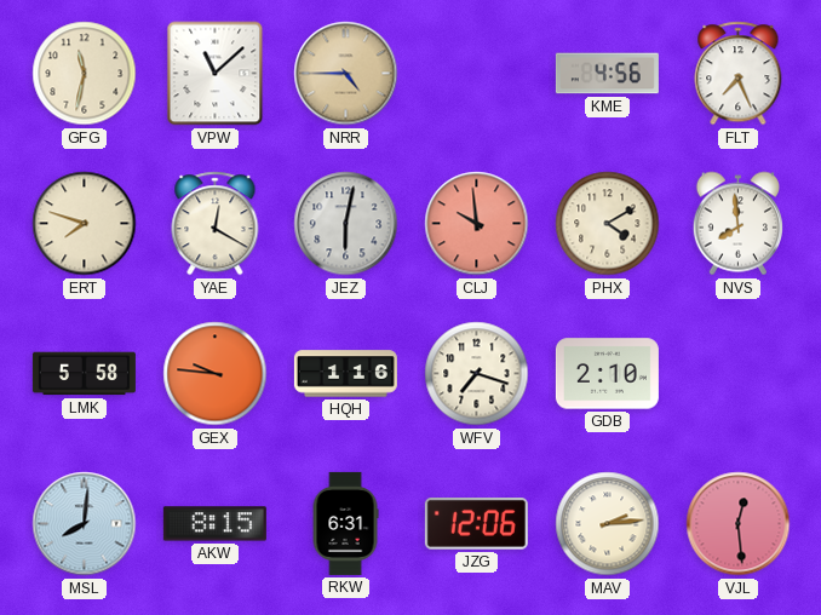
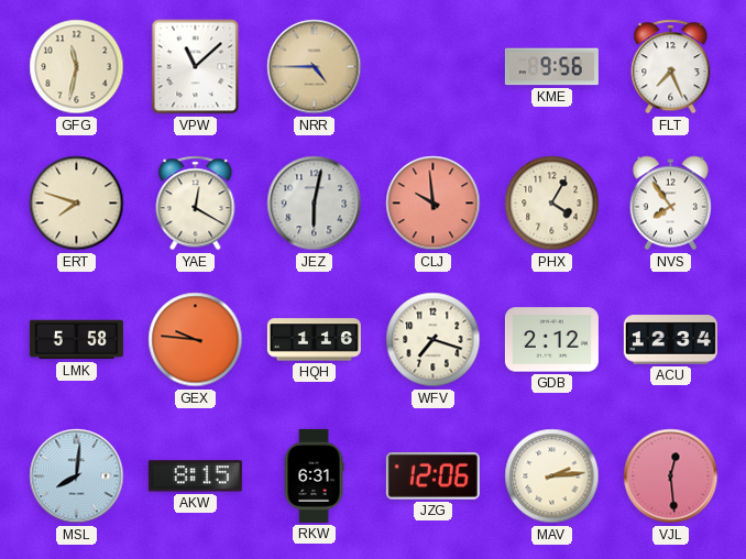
KME: 4:56 -> 9:56 (551, 67)
PHX: 4:10 -> 4:05 (552, 204)
NVS: 7:59 -> 7:54 (670, 204)
GDB: 2:10 -> 2:12 (551, 340)
ACU: none -> 12:34 (670, 340)
